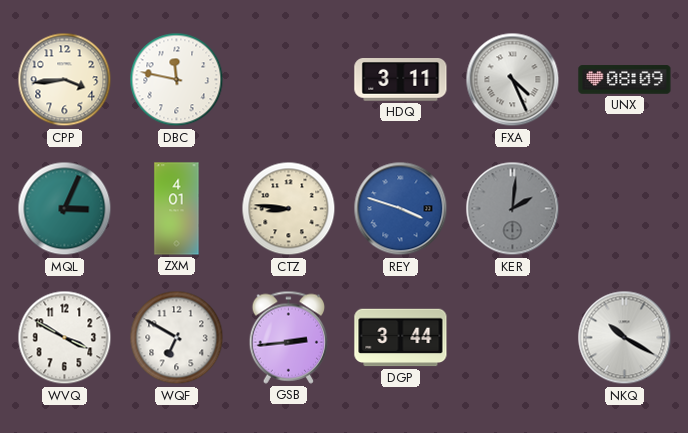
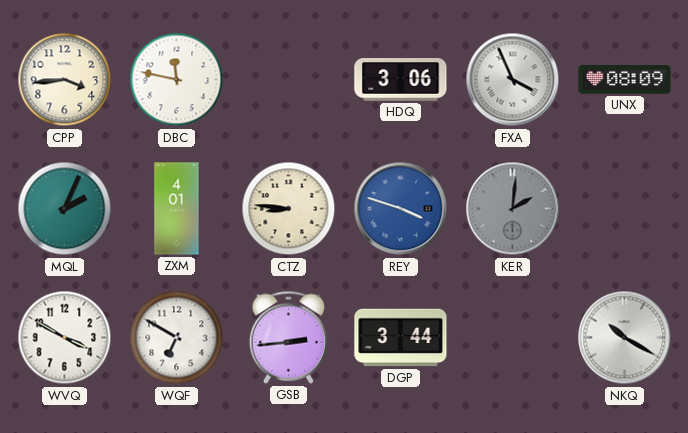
HDQ: 3:11 -> 3:06 (401, 80)
FXA: 4:26 -> 3:56 (513, 80)
MQL: 3:04 -> 2:04 (65, 209)
